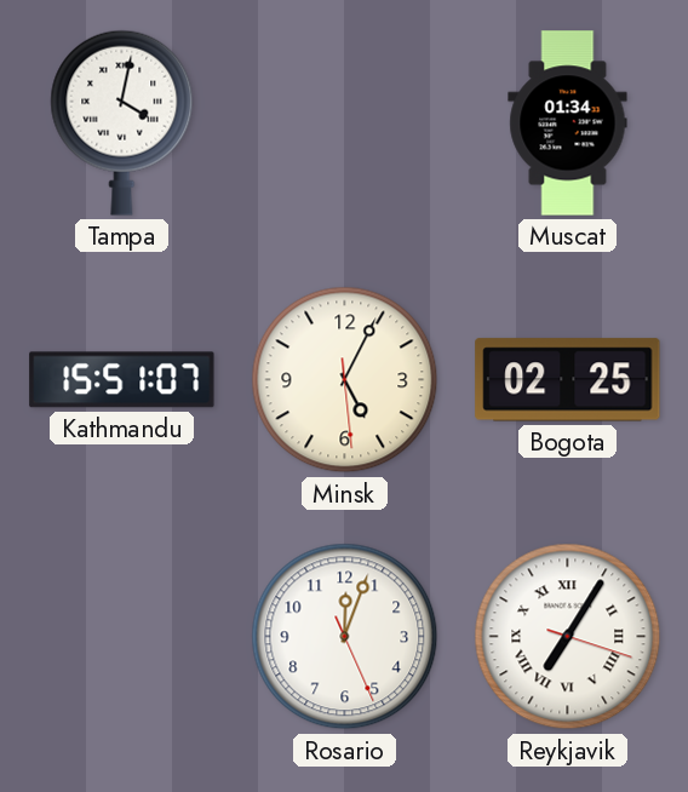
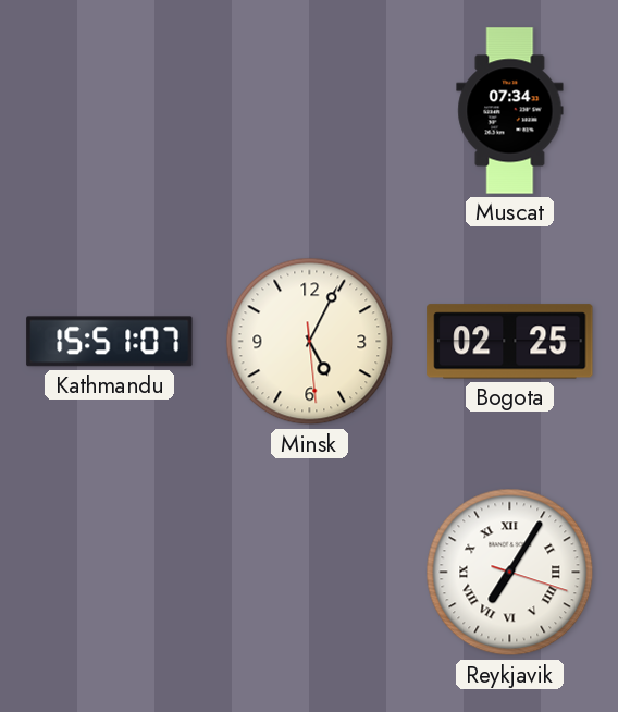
Tampa: 4:02 -> none (122, 122)
Muscat: 01:34 -> 07:34 (510, 111)
Rosario: 12:03 -> none (345, 637)
